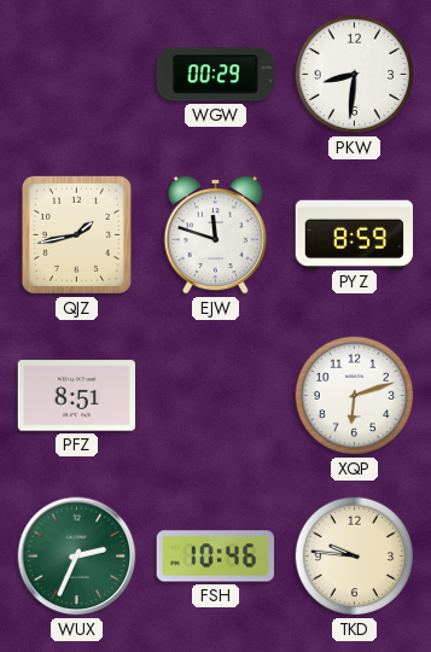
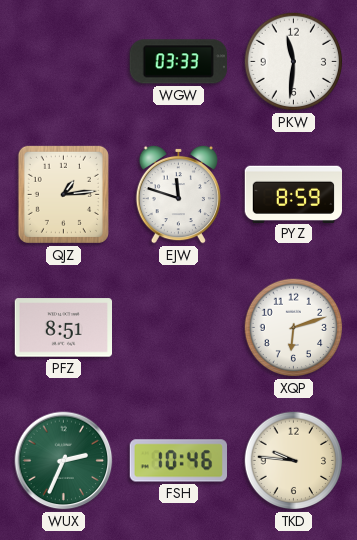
WGW: 00:29 -> 03:33 (178, 62)
PKW: 8:31 -> 11:31 (294, 62)
QJZ: 1:43 -> 1:14 (63, 194)
